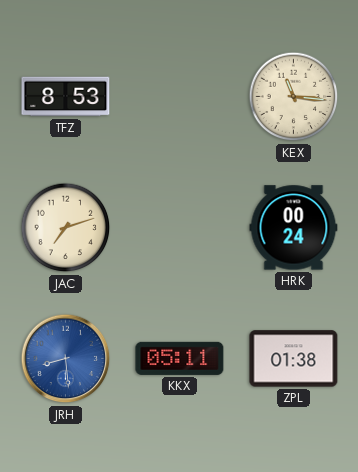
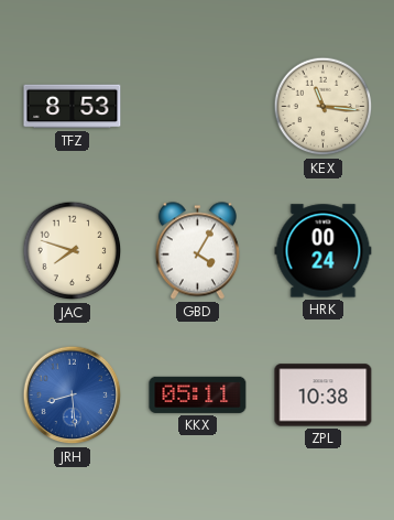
JAC: 7:12 -> 7:48 (73, 251)
GBD: none -> 4:05 (197, 251)
ZPL: 01:38 -> 10:38 (324, 396)
